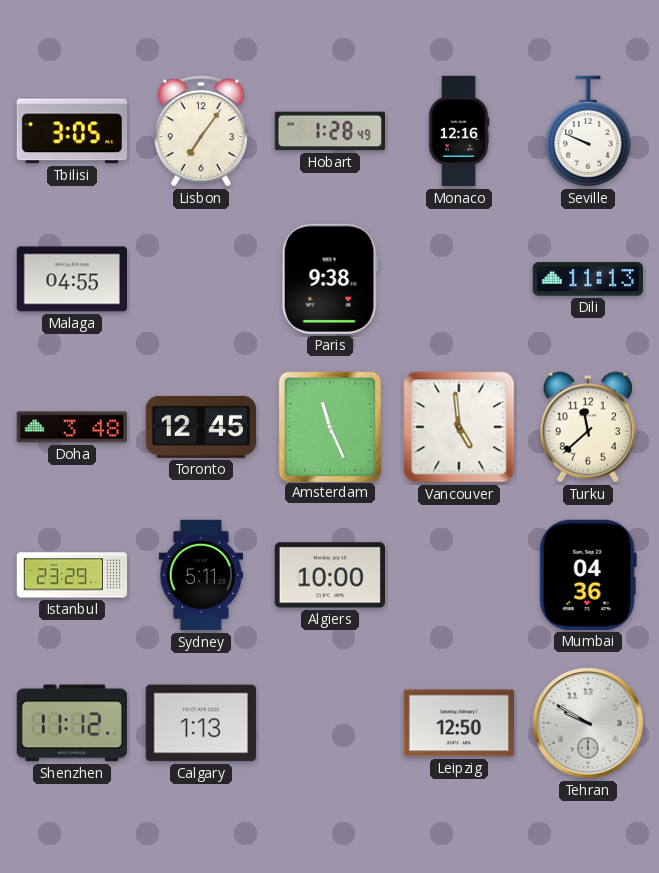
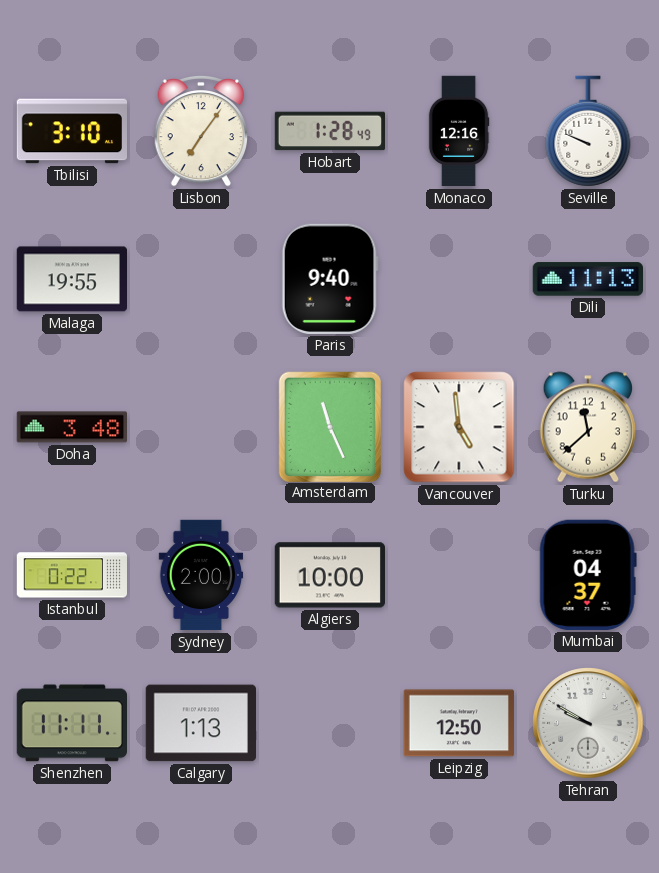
Tbilisi: 3:05 -> 3:10 (72, 131)
Malaga: 04:55 -> 19:55 (71, 279)
Paris: 9:38 -> 9:40 (330, 279)
Toronto: 12:45 -> none (201, 427)
Istanbul: 23:29 -> 0:22 (72, 575)
Sydney: 5:11 -> 2:00 (201, 575)
Mumbai: 04:36 -> 04:37 (588, 575)
Shenzhen: 11:12 -> 11:11 (71, 723)
